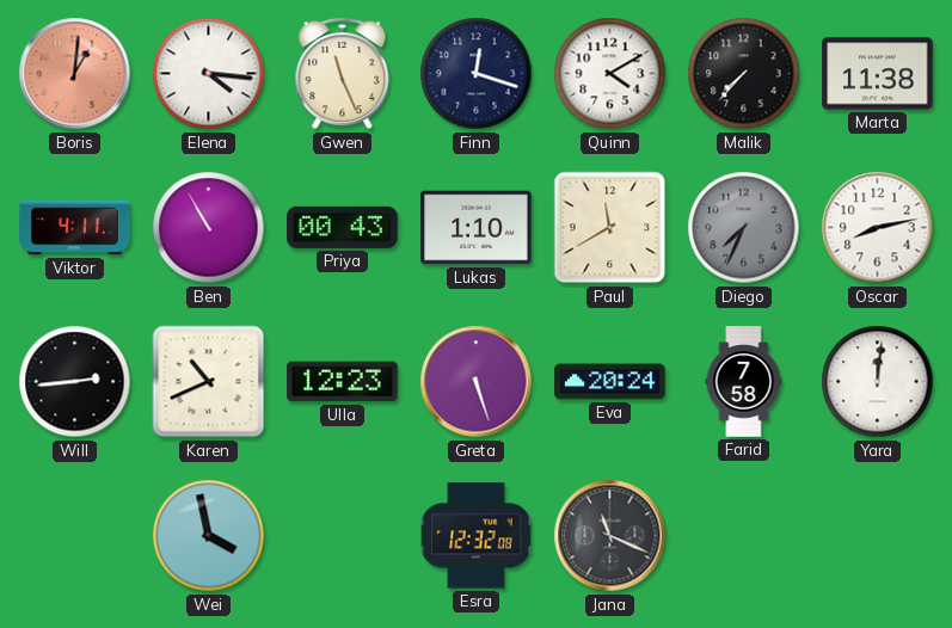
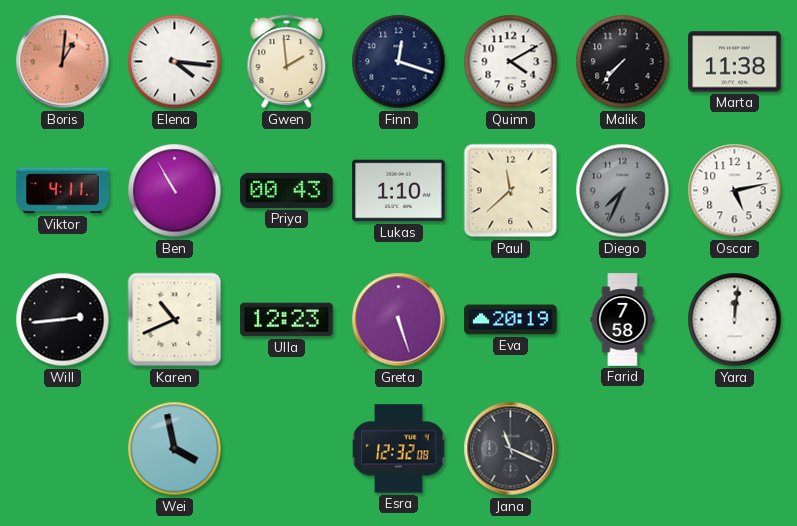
Gwen: 11:26 -> 1:59 (287, 62)
Paul: 11:40 -> 11:38 (511, 191)
Oscar: 8:13 -> 5:13 (735, 191)
Eva: 20:24 -> 20:19 (511, 320)
